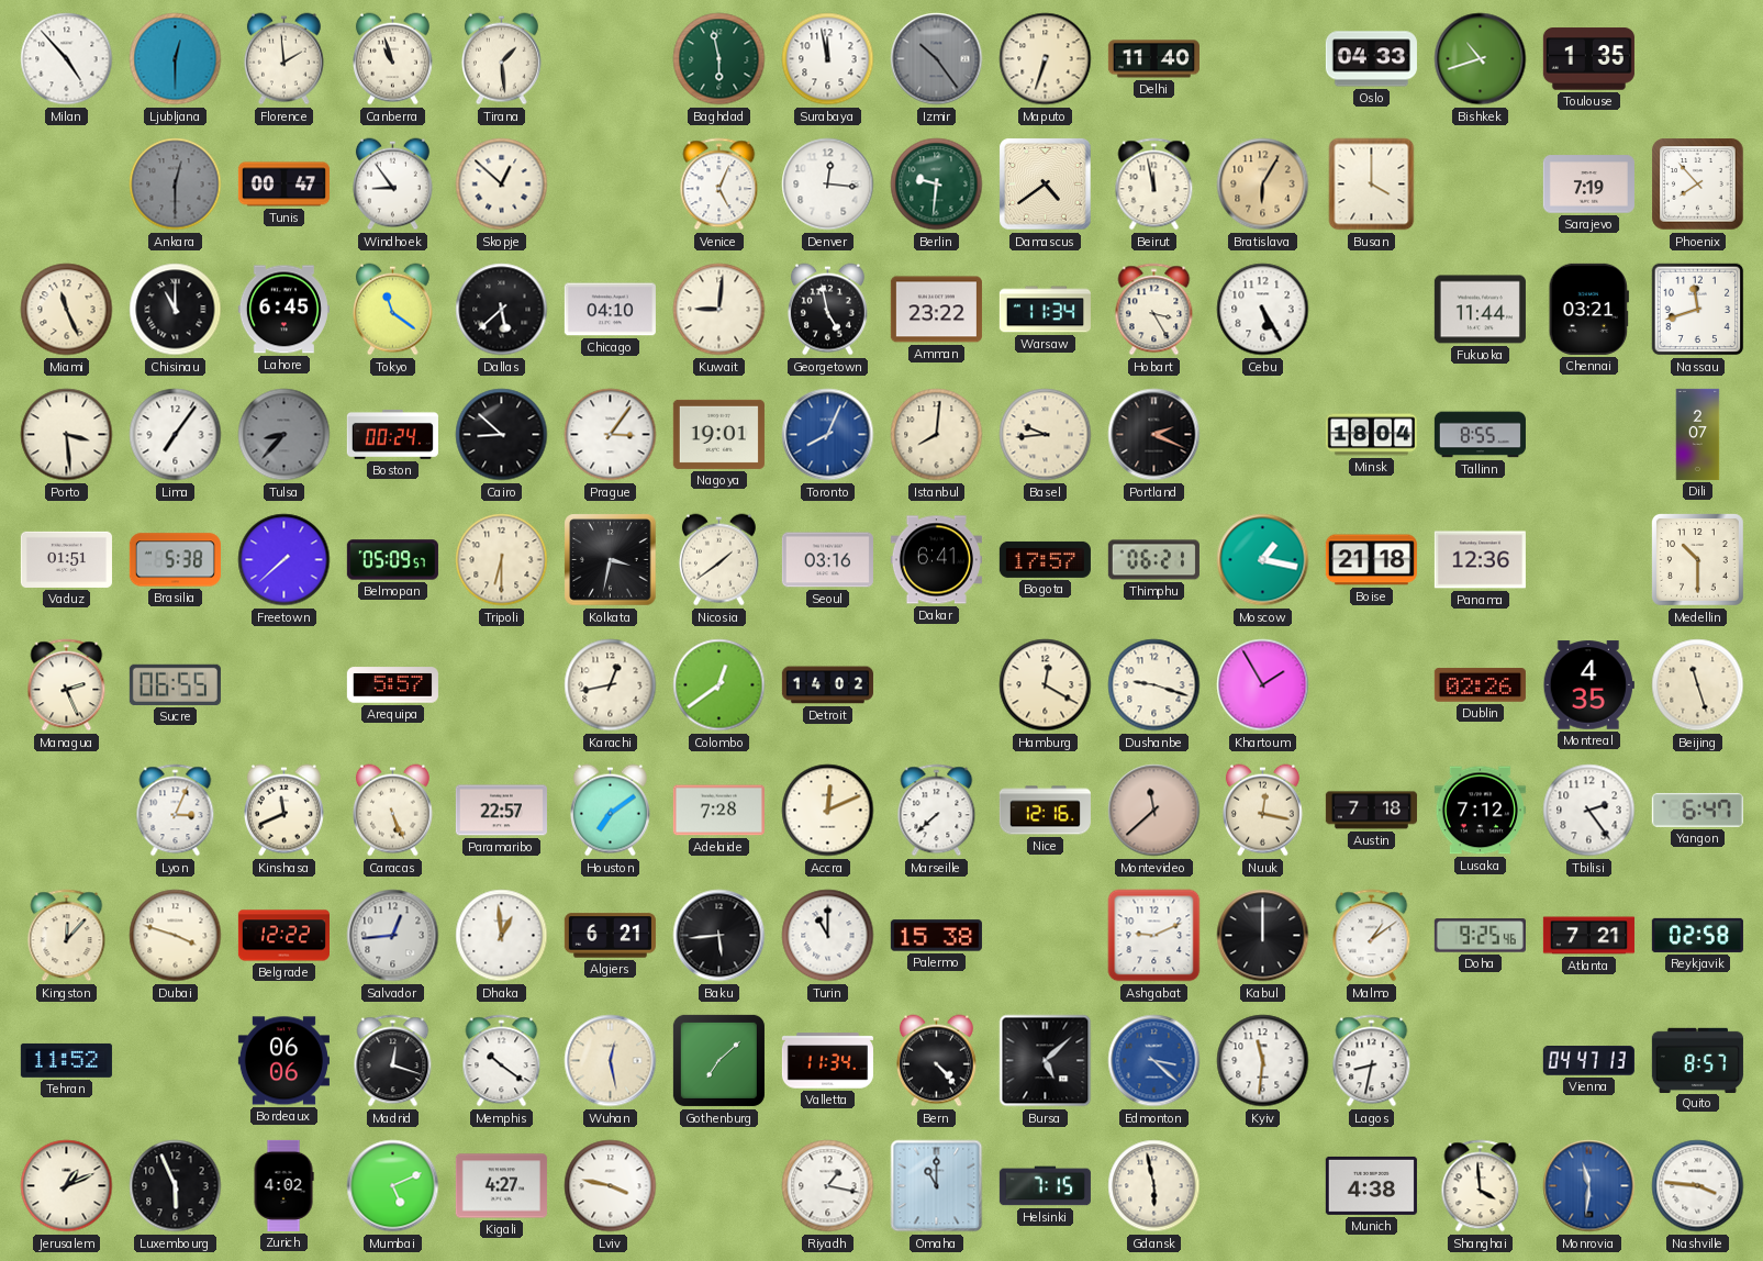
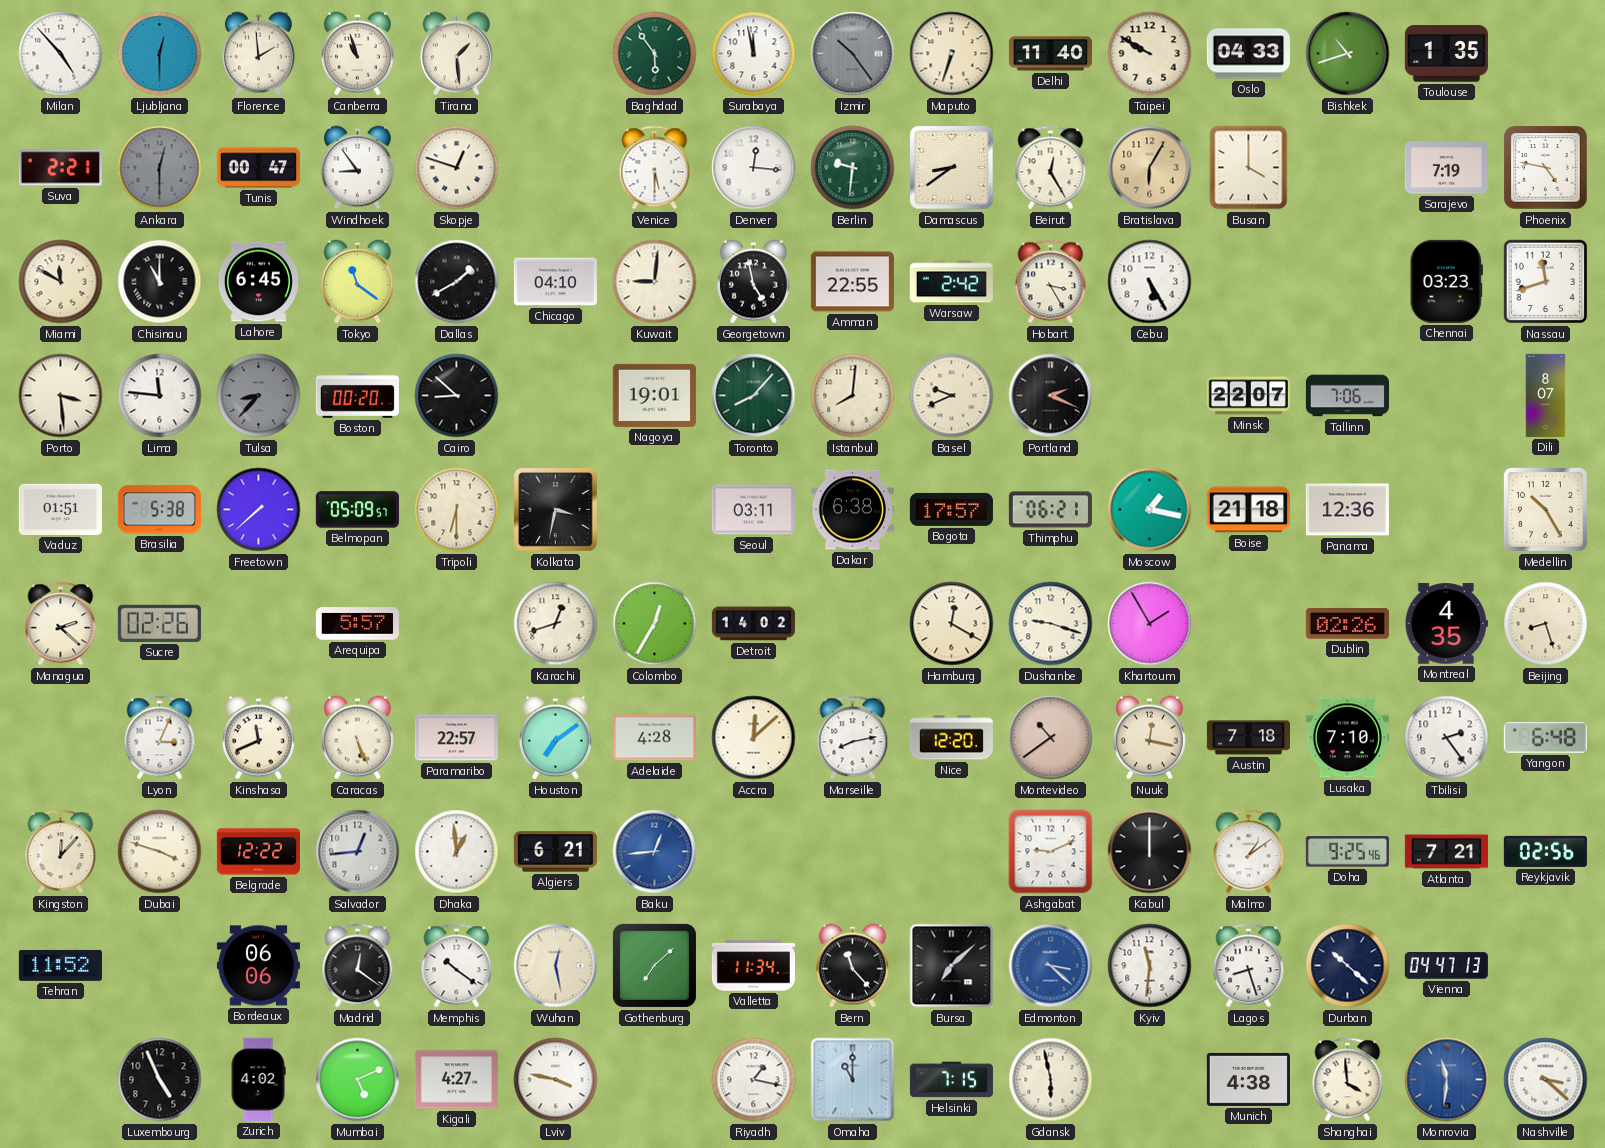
Baghdad: 5:58 -> 5:54 (655, 54)
Taipei: none -> 9:50 (1150, 54)
Suva: none -> 2:21 (60, 168)
Skopje: 12:52 -> 12:48 (457, 168)
Venice: 5:04 -> 5:30 (655, 168)
Damascus: 4:39 -> 8:39 (952, 168)
Beirut: 11:58 -> 12:25 (1051, 168)
Phoenix: 7:53 -> 4:47 (1546, 168)
Miami: 11:26 -> 11:50 (61, 282)
Dallas: 5:38 -> 1:40 (457, 282)
Amman: 23:22 -> 22:55 (852, 282)
Warsaw: 11:34 -> 2:42 (951, 282)
Fukuoka: 11:44 -> none (1480, 310)
Chennai: 03:21 -> 03:23 (1446, 281)
Lima: 7:06 -> 11:46 (160, 396)
Boston: 00:24 -> 00:20 (357, 395)
Prague: 3:06 -> none (611, 435)
Toronto: 8:04 -> 8:07 (754, 396)
Toronto dial: blue -> green (754, 396)
Basel: 9:44 -> 9:41 (952, 396)
Minsk: 18:04 -> 22:07 (1248, 396)
Tallinn: 8:55 -> 7:06 (1347, 396)
Dili: 2:07 -> 8:07 (1546, 395)
Nicosia: 1:39 -> none (718, 560)
Seoul: 03:16 -> 03:11 (753, 510)
Dakar: 6:41 -> 6:38 (852, 510)
Medellin: 10:30 -> 10:25 (1545, 509)
Managua: 2:26 -> 2:22 (61, 624)
Sucre: 06:55 -> 02:26 (159, 623)
Karachi: 12:43 -> 12:42 (556, 624)
Colombo: 12:39 -> 12:35 (655, 624)
Beijing: 11:27 -> 8:27 (1546, 624)
Adelaide: 7:28 -> 4:28 (654, 738)
Accra: 12:11 -> 12:08 (754, 738)
Marseille: 7:38 -> 8:13 (853, 738)
Nice: 12:16 -> 12:20 (951, 738)
Montevideo: 11:38 -> 10:39 (1051, 738)
Lusaka: 7:12 -> 7:10 (1347, 738)
Yangon: 6:47 -> 6:48 (1545, 737)
Baku: 5:44 -> 12:44 (655, 852)
Baku dial: black -> blue (655, 852)
Turin: 11:00 -> none (828, 936)
Palermo: 15:38 -> none (936, 936)
Reykjavik: 02:58 -> 02:56 (1545, 851)
Madrid: 12:18 -> 12:21 (358, 966)
Bern: 4:23 -> 11:23 (852, 966)
Bursa: 5:08 -> 7:08 (952, 966)
Lagos: 8:32 -> 8:27 (1249, 966)
Durban: none -> 10:22 (1348, 966)
Quito: 8:57 -> none (1697, 1060)
Jerusalem: 1:11 -> none (67, 1186)
Luxembourg: 5:56 -> 4:56 (160, 1080)
Nashville: 3:46 -> 3:22 (1546, 1080)
